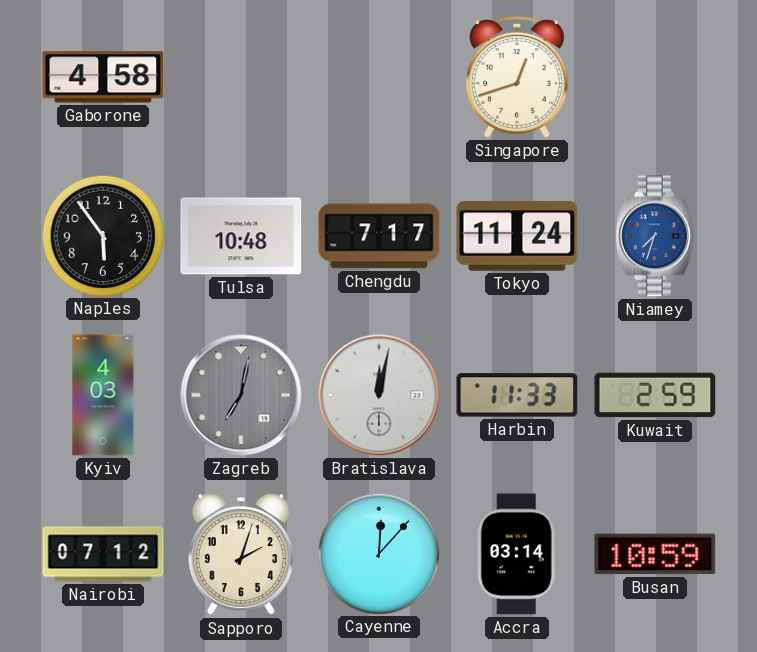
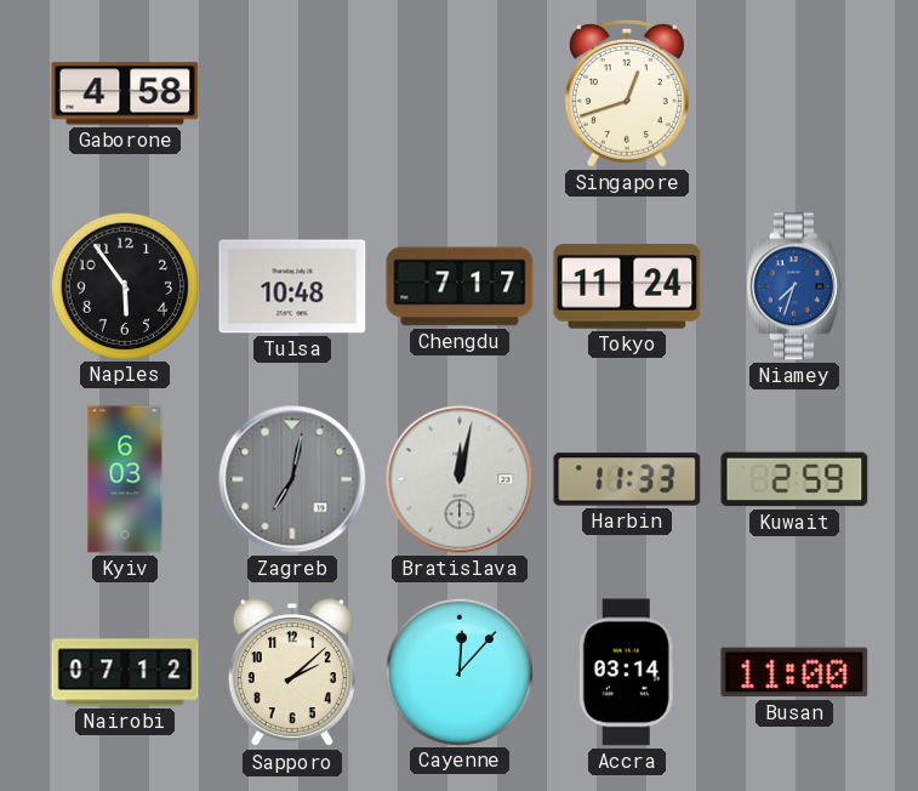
Kyiv: 4:03 -> 6:03 (125, 479)
Sapporo: 2:03 -> 2:08 (292, 673)
Busan: 10:59 -> 11:00 (794, 672)
